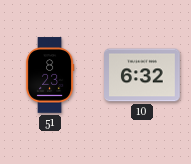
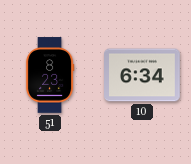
10: 6:32 -> 6:34 (142, 75)
